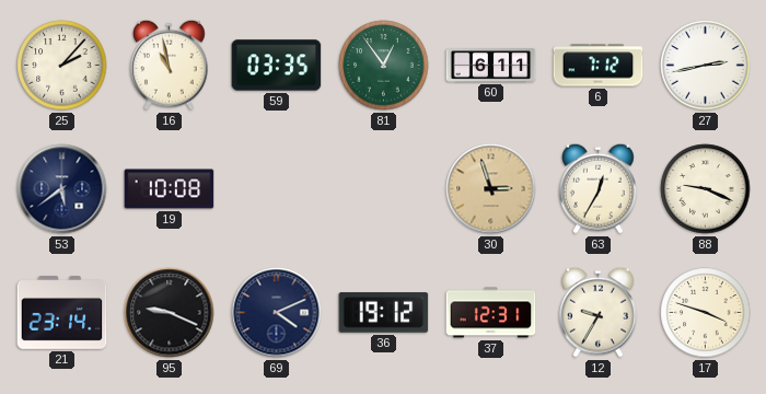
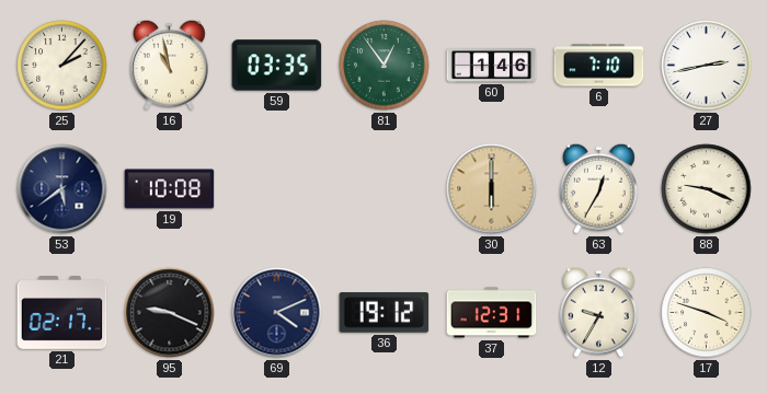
60: 6:11 -> 1:46 (492, 66)
6: 7:12 -> 7:10 (599, 66)
30: 2:57 -> 6:00 (492, 189)
21: 23:14 -> 02:17 (62, 313)
